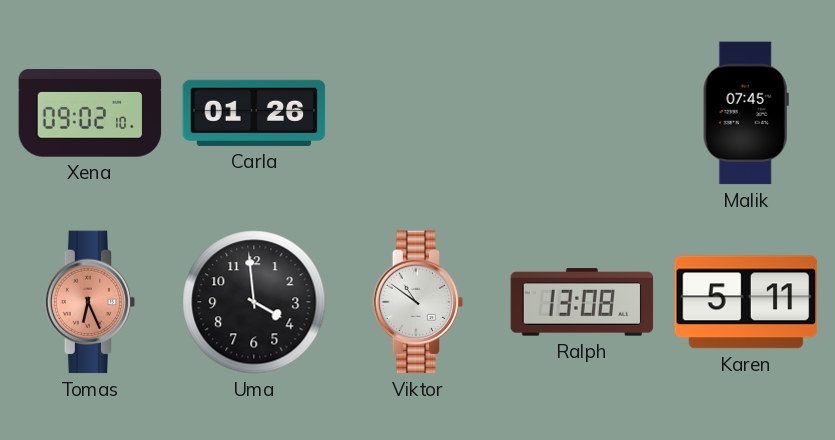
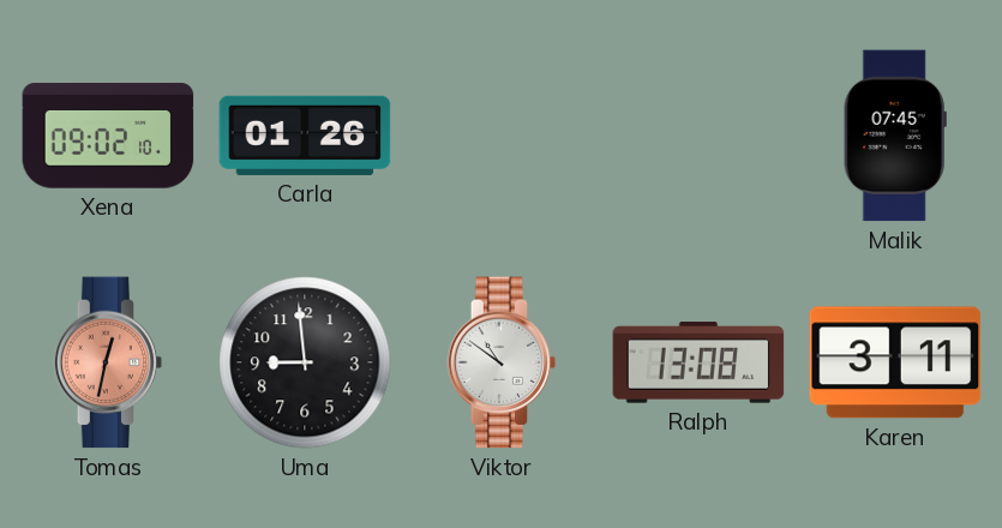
Tomas: 6:26 -> 12:32 (108, 362)
Uma: 3:59 -> 8:59 (305, 362)
Karen: 5:11 -> 3:11 (895, 362)
